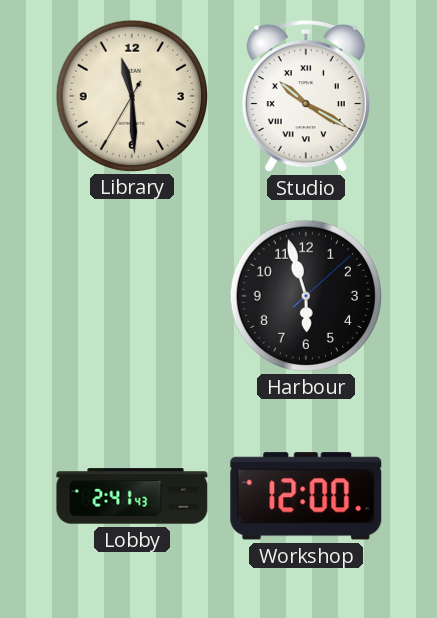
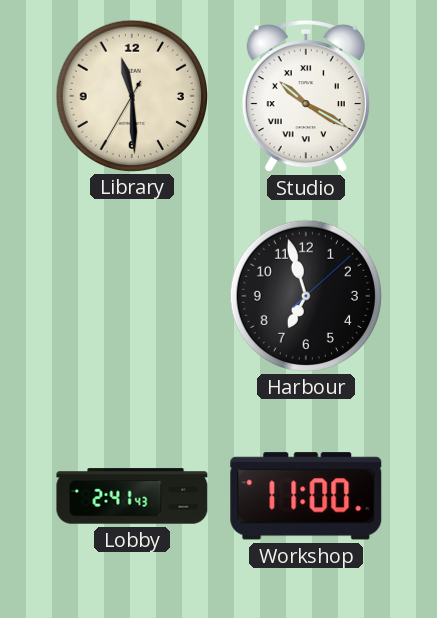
Harbour: 5:57 -> 6:57 (305, 295)
Workshop: 12:00 -> 11:00 (306, 496)
